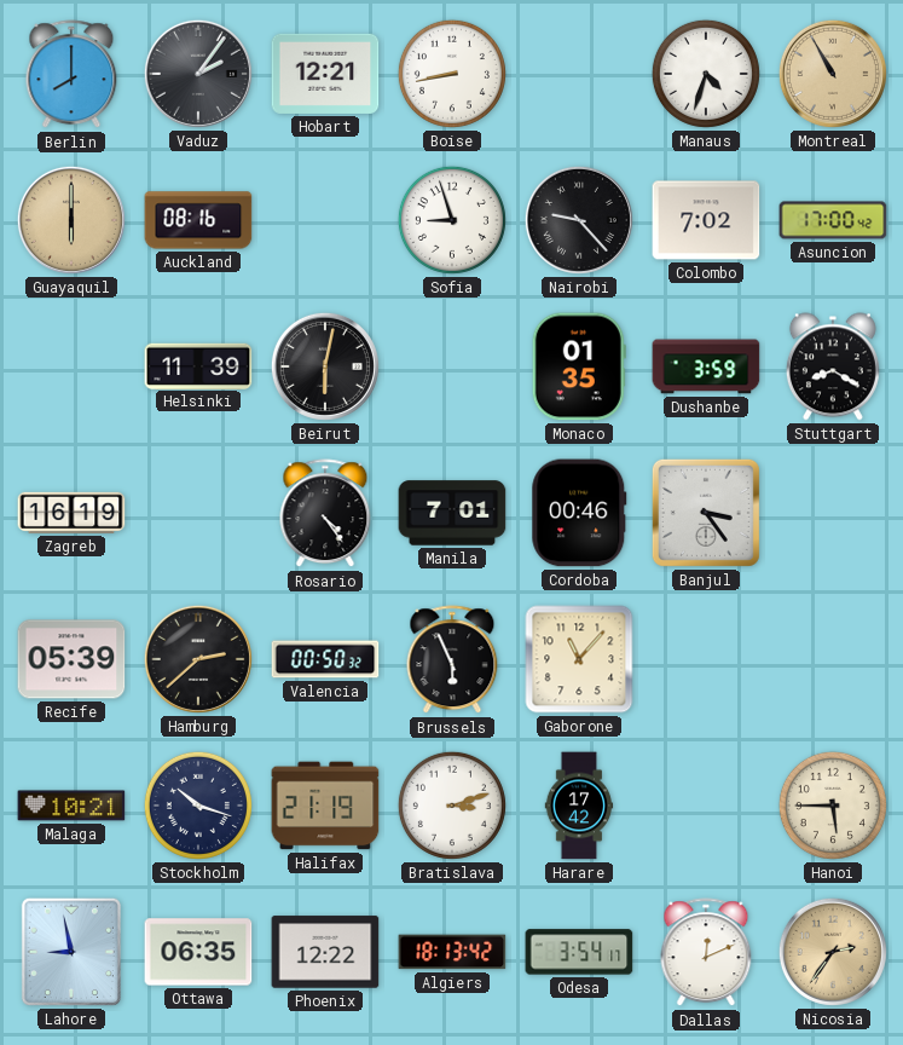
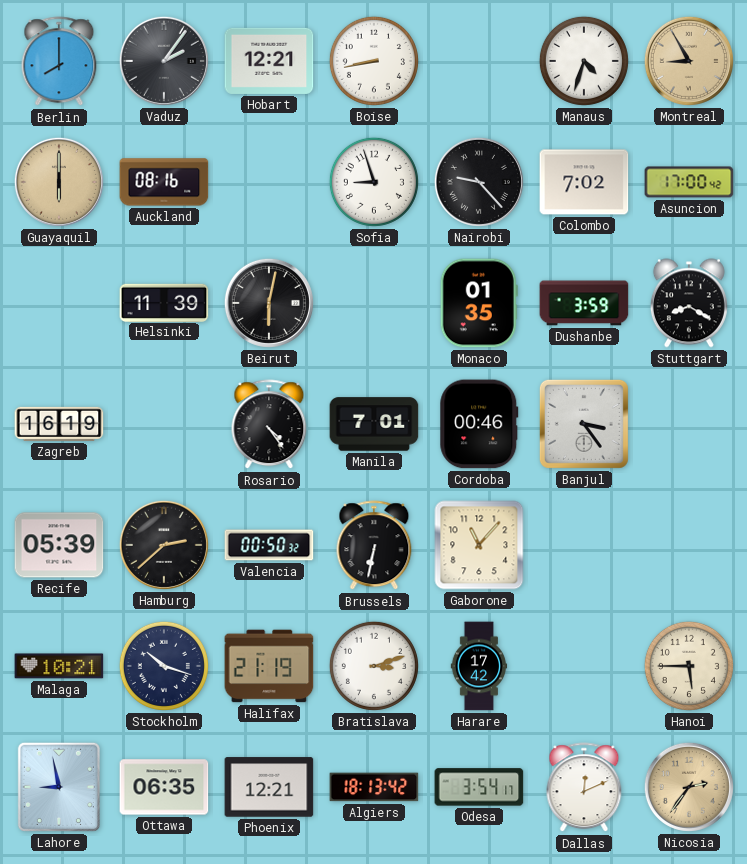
Montreal: 10:55 -> 8:55 (689, 61)
Brussels: 5:56 -> 6:32 (374, 546)
Phoenix: 12:22 -> 12:21 (269, 787)
